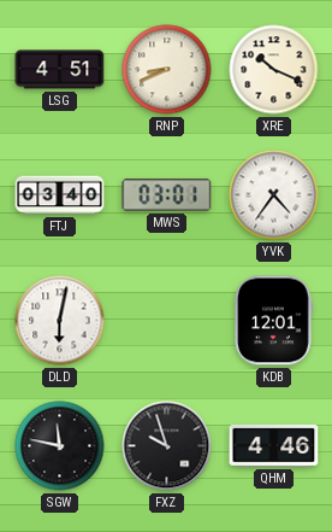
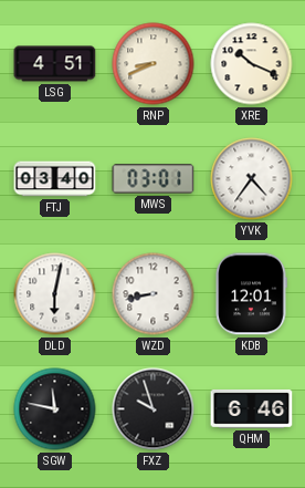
WZD: none -> 8:43 (154, 294)
QHM: 4:46 -> 6:46 (252, 409)
